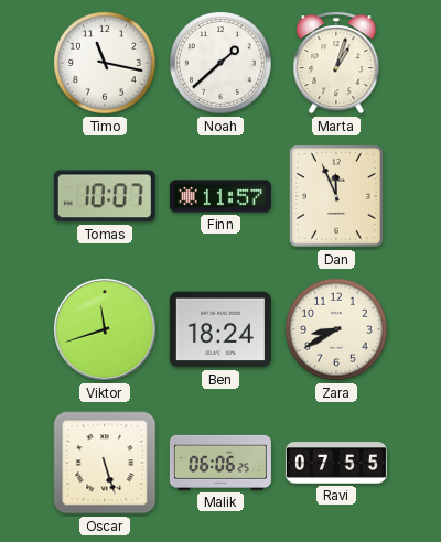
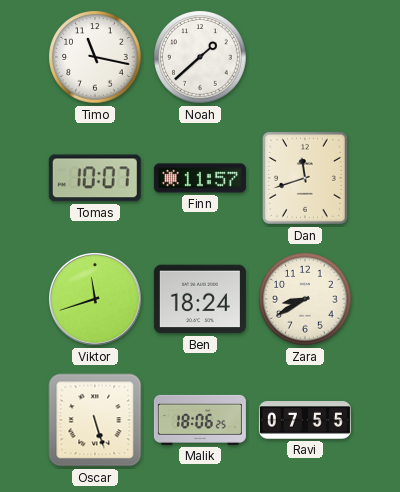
Marta: 1:03 -> none (336, 63)
Dan: 11:56 -> 11:42 (305, 178)
Malik: 06:06 -> 18:06 (200, 420)
